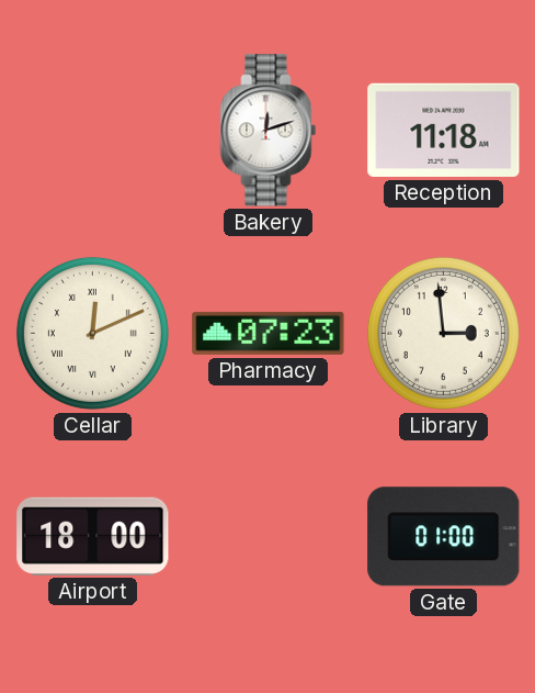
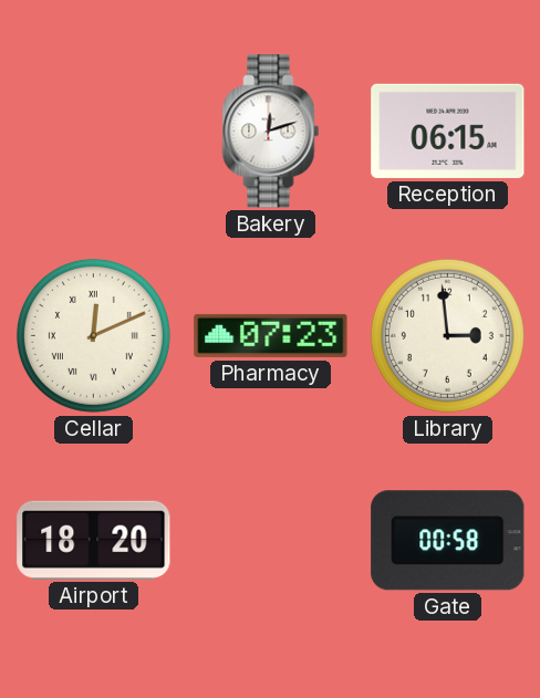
Reception: 11:18 -> 06:15 (448, 131)
Airport: 18:00 -> 18:20 (94, 540)
Gate: 01:00 -> 00:58 (448, 541)
